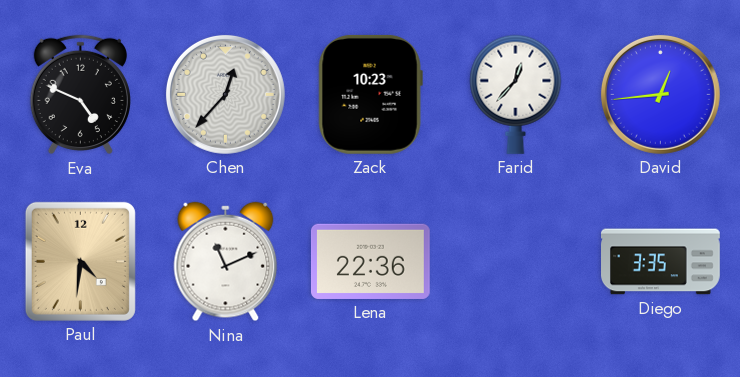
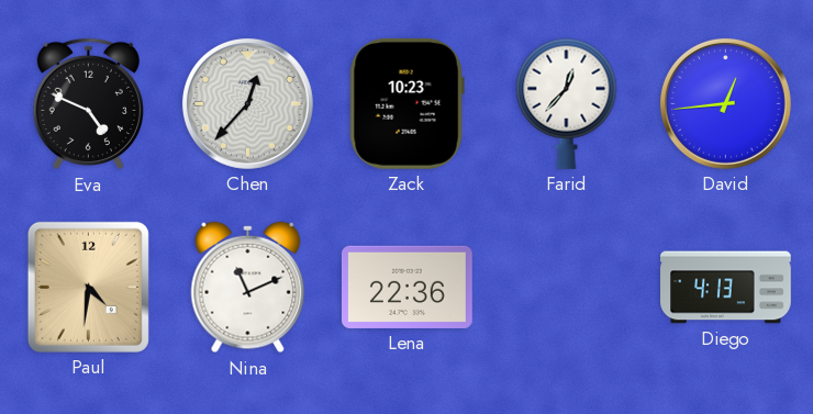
Diego: 3:35 -> 4:13 (726, 288)
